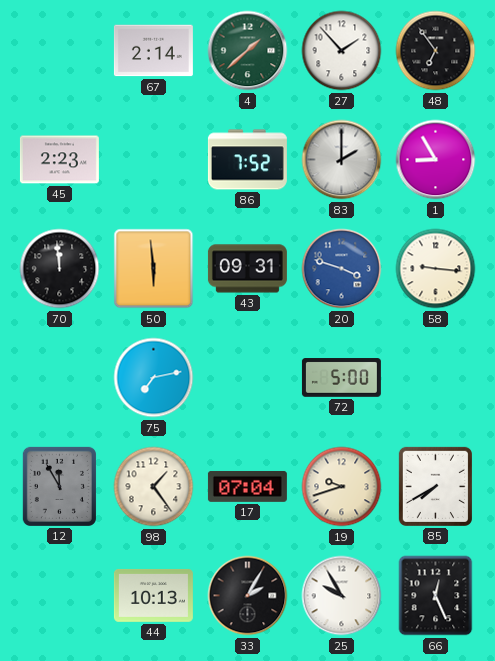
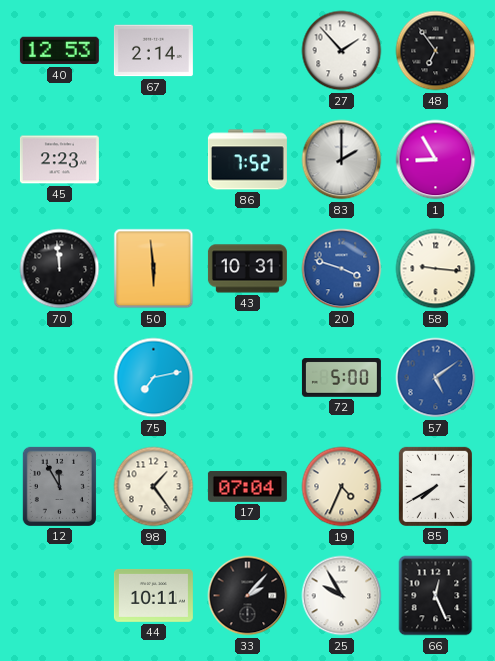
40: none -> 12:53 (59, 51)
4: 1:38 -> none (248, 51)
43: 09:31 -> 10:31 (247, 269)
57: none -> 5:09 (436, 378)
19: 9:42 -> 4:34 (342, 487)
44: 10:13 -> 10:11 (153, 595)
33: 2:05 -> 2:07 (248, 596)
